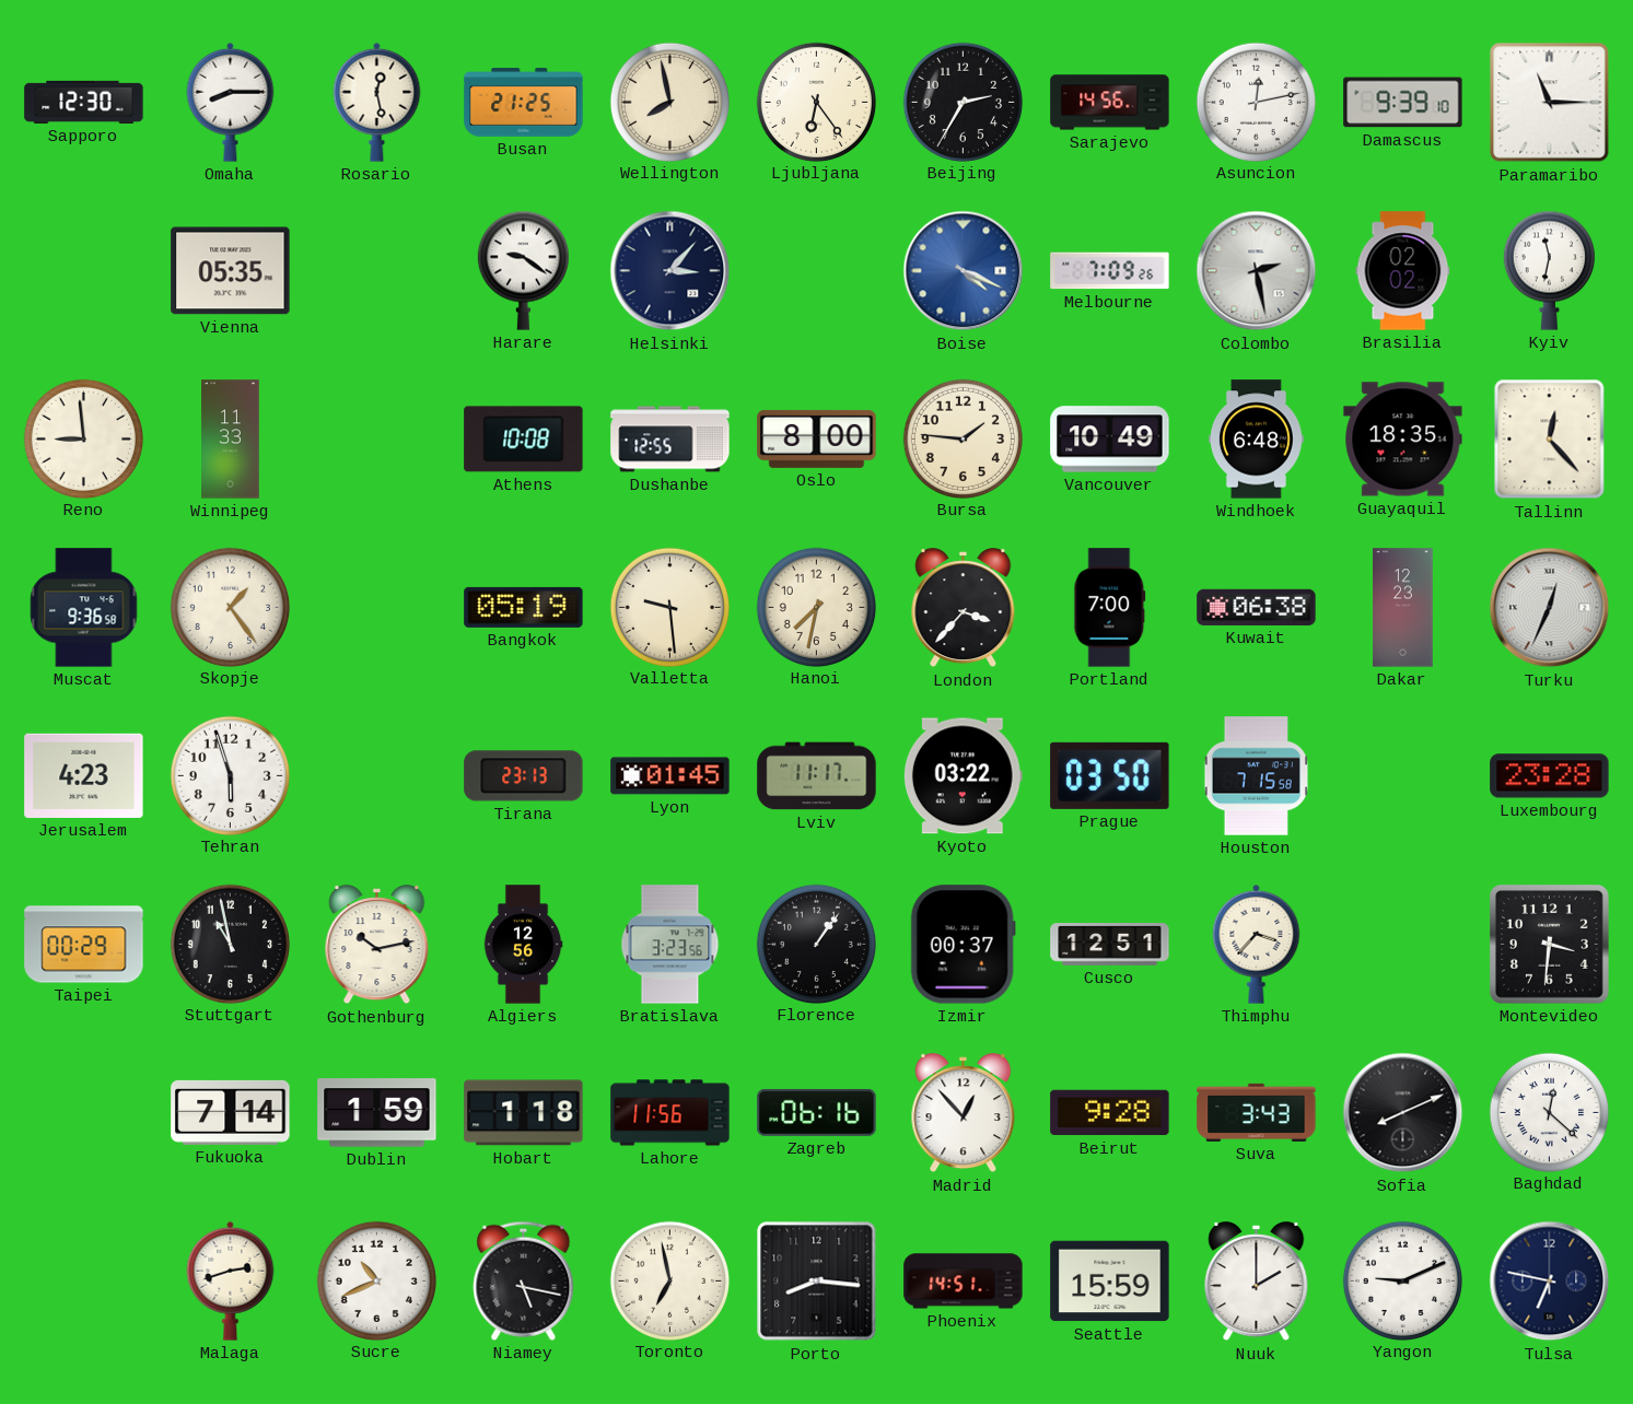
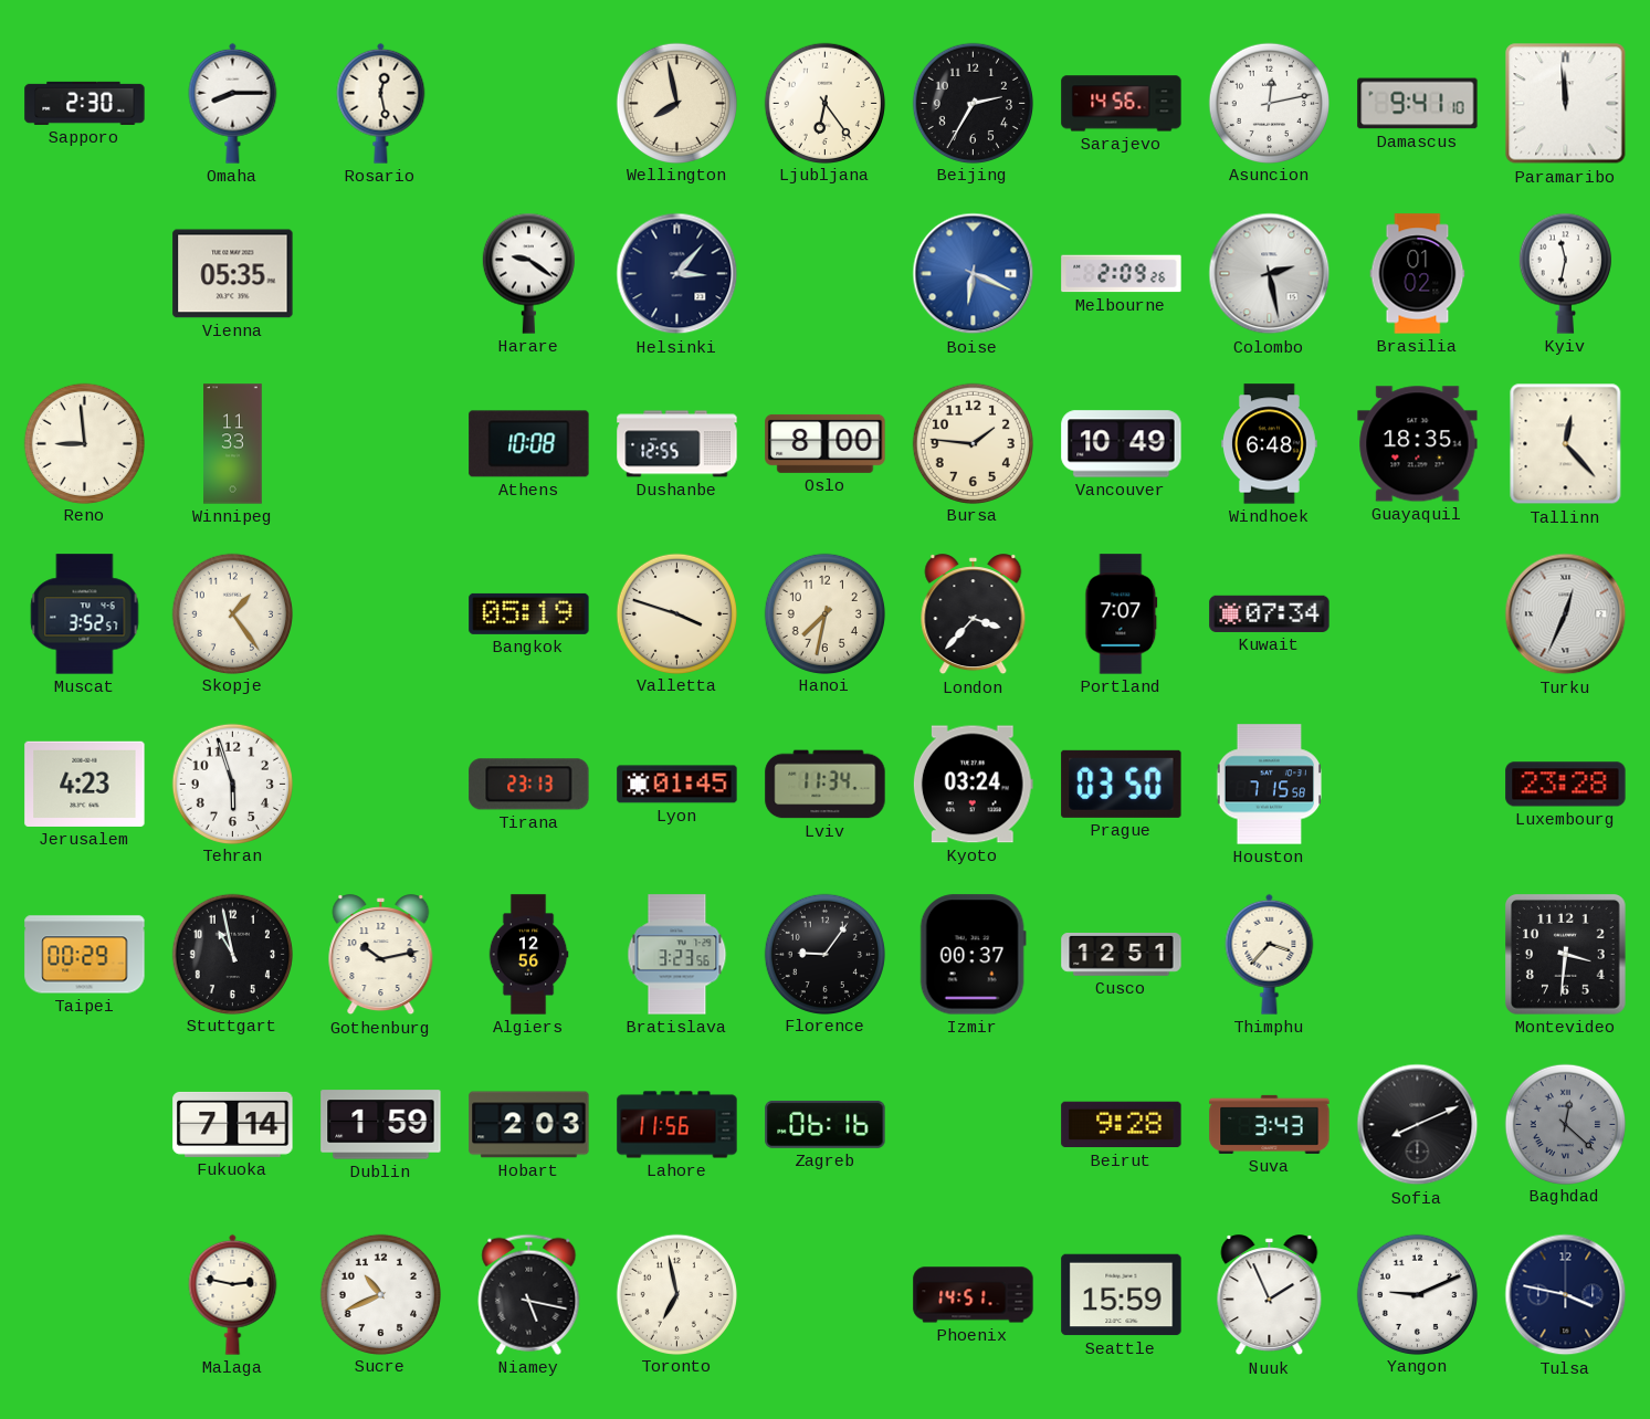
Sapporo: 12:30 -> 2:30 (85, 103)
Busan: 21:25 -> none (524, 103)
Damascus: 9:39 -> 9:41 (1418, 104)
Paramaribo: 11:15 -> 11:59 (1566, 104)
Boise: 4:19 -> 6:19 (974, 274)
Melbourne: 7:09 -> 2:09 (1122, 274)
Brasilia: 02:02 -> 01:02 (1418, 274)
Muscat: 9:36 -> 3:52 (85, 614)
Valletta: 9:29 -> 3:48 (676, 613)
Portland: 7:00 -> 7:07 (1122, 614)
Kuwait: 06:38 -> 07:34 (1270, 613)
Dakar: 12:23 -> none (1403, 608)
Lviv: 11:17 -> 11:34 (826, 785)
Kyoto: 03:22 -> 03:24 (973, 785)
Florence: 1:06 -> 9:06 (824, 954)
Hobart: 1:18 -> 2:03 (529, 1125)
Madrid: 12:53 -> none (964, 1113)
Baghdad dial: white -> grey (1565, 1124)
Malaga: 2:42 -> 2:47 (233, 1294)
Porto: 8:16 -> none (817, 1282)
Nuuk: 2:00 -> 1:56 (1270, 1295)
Tulsa: 6:47 -> 3:47 (1566, 1295)
